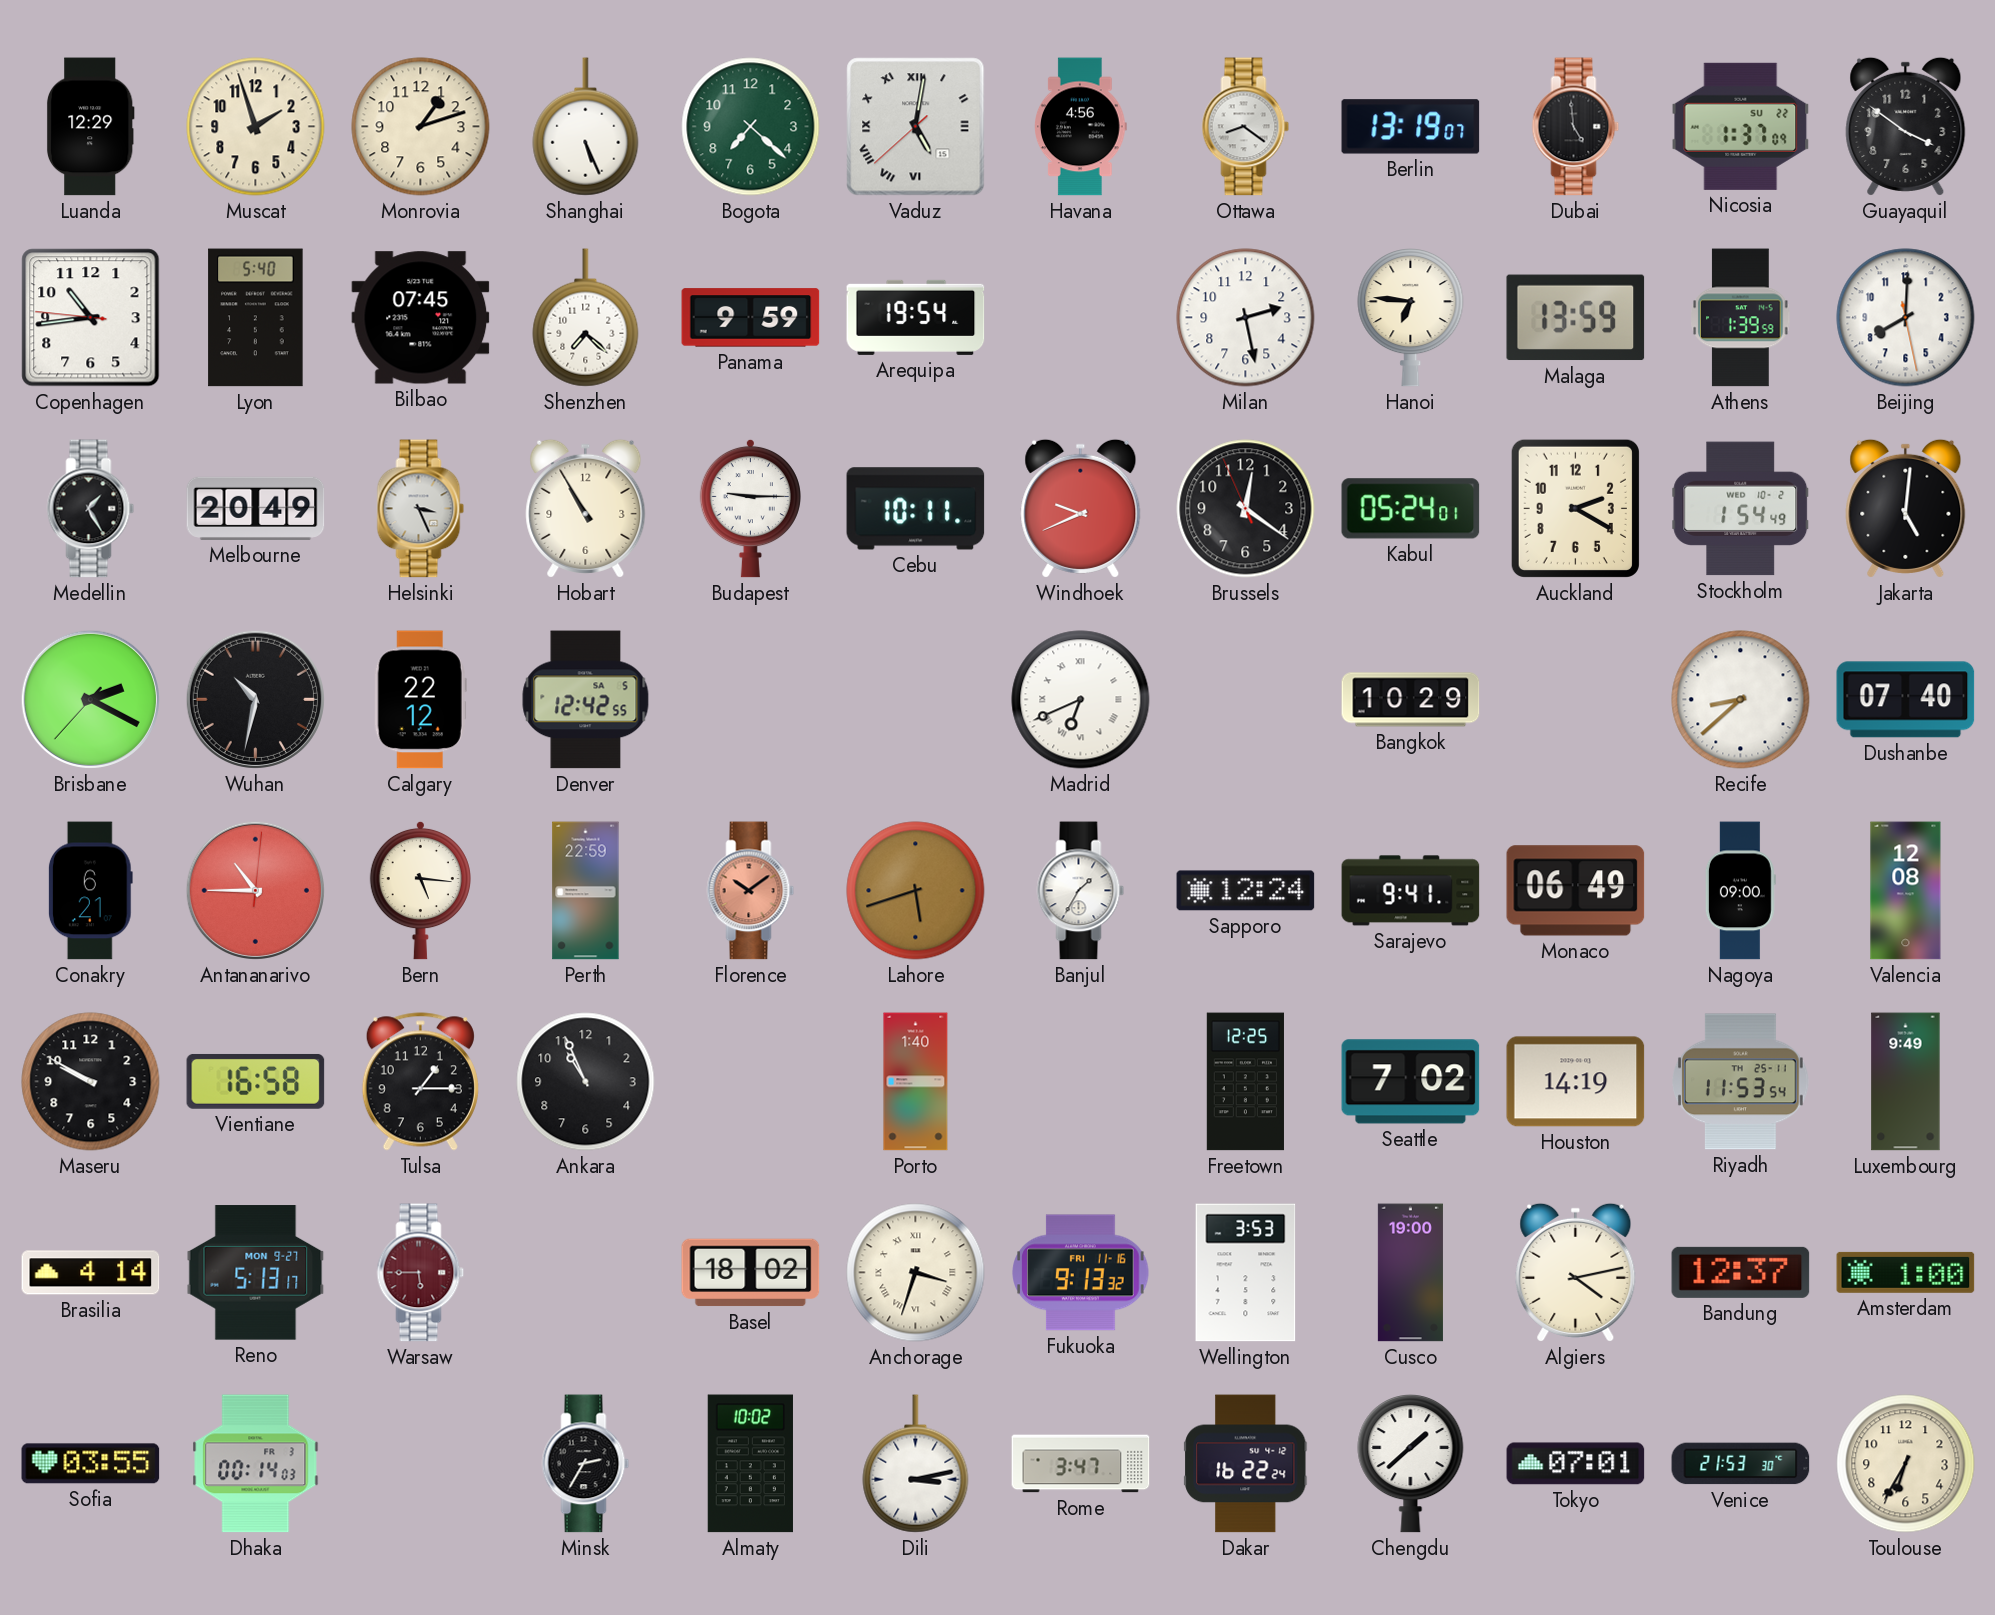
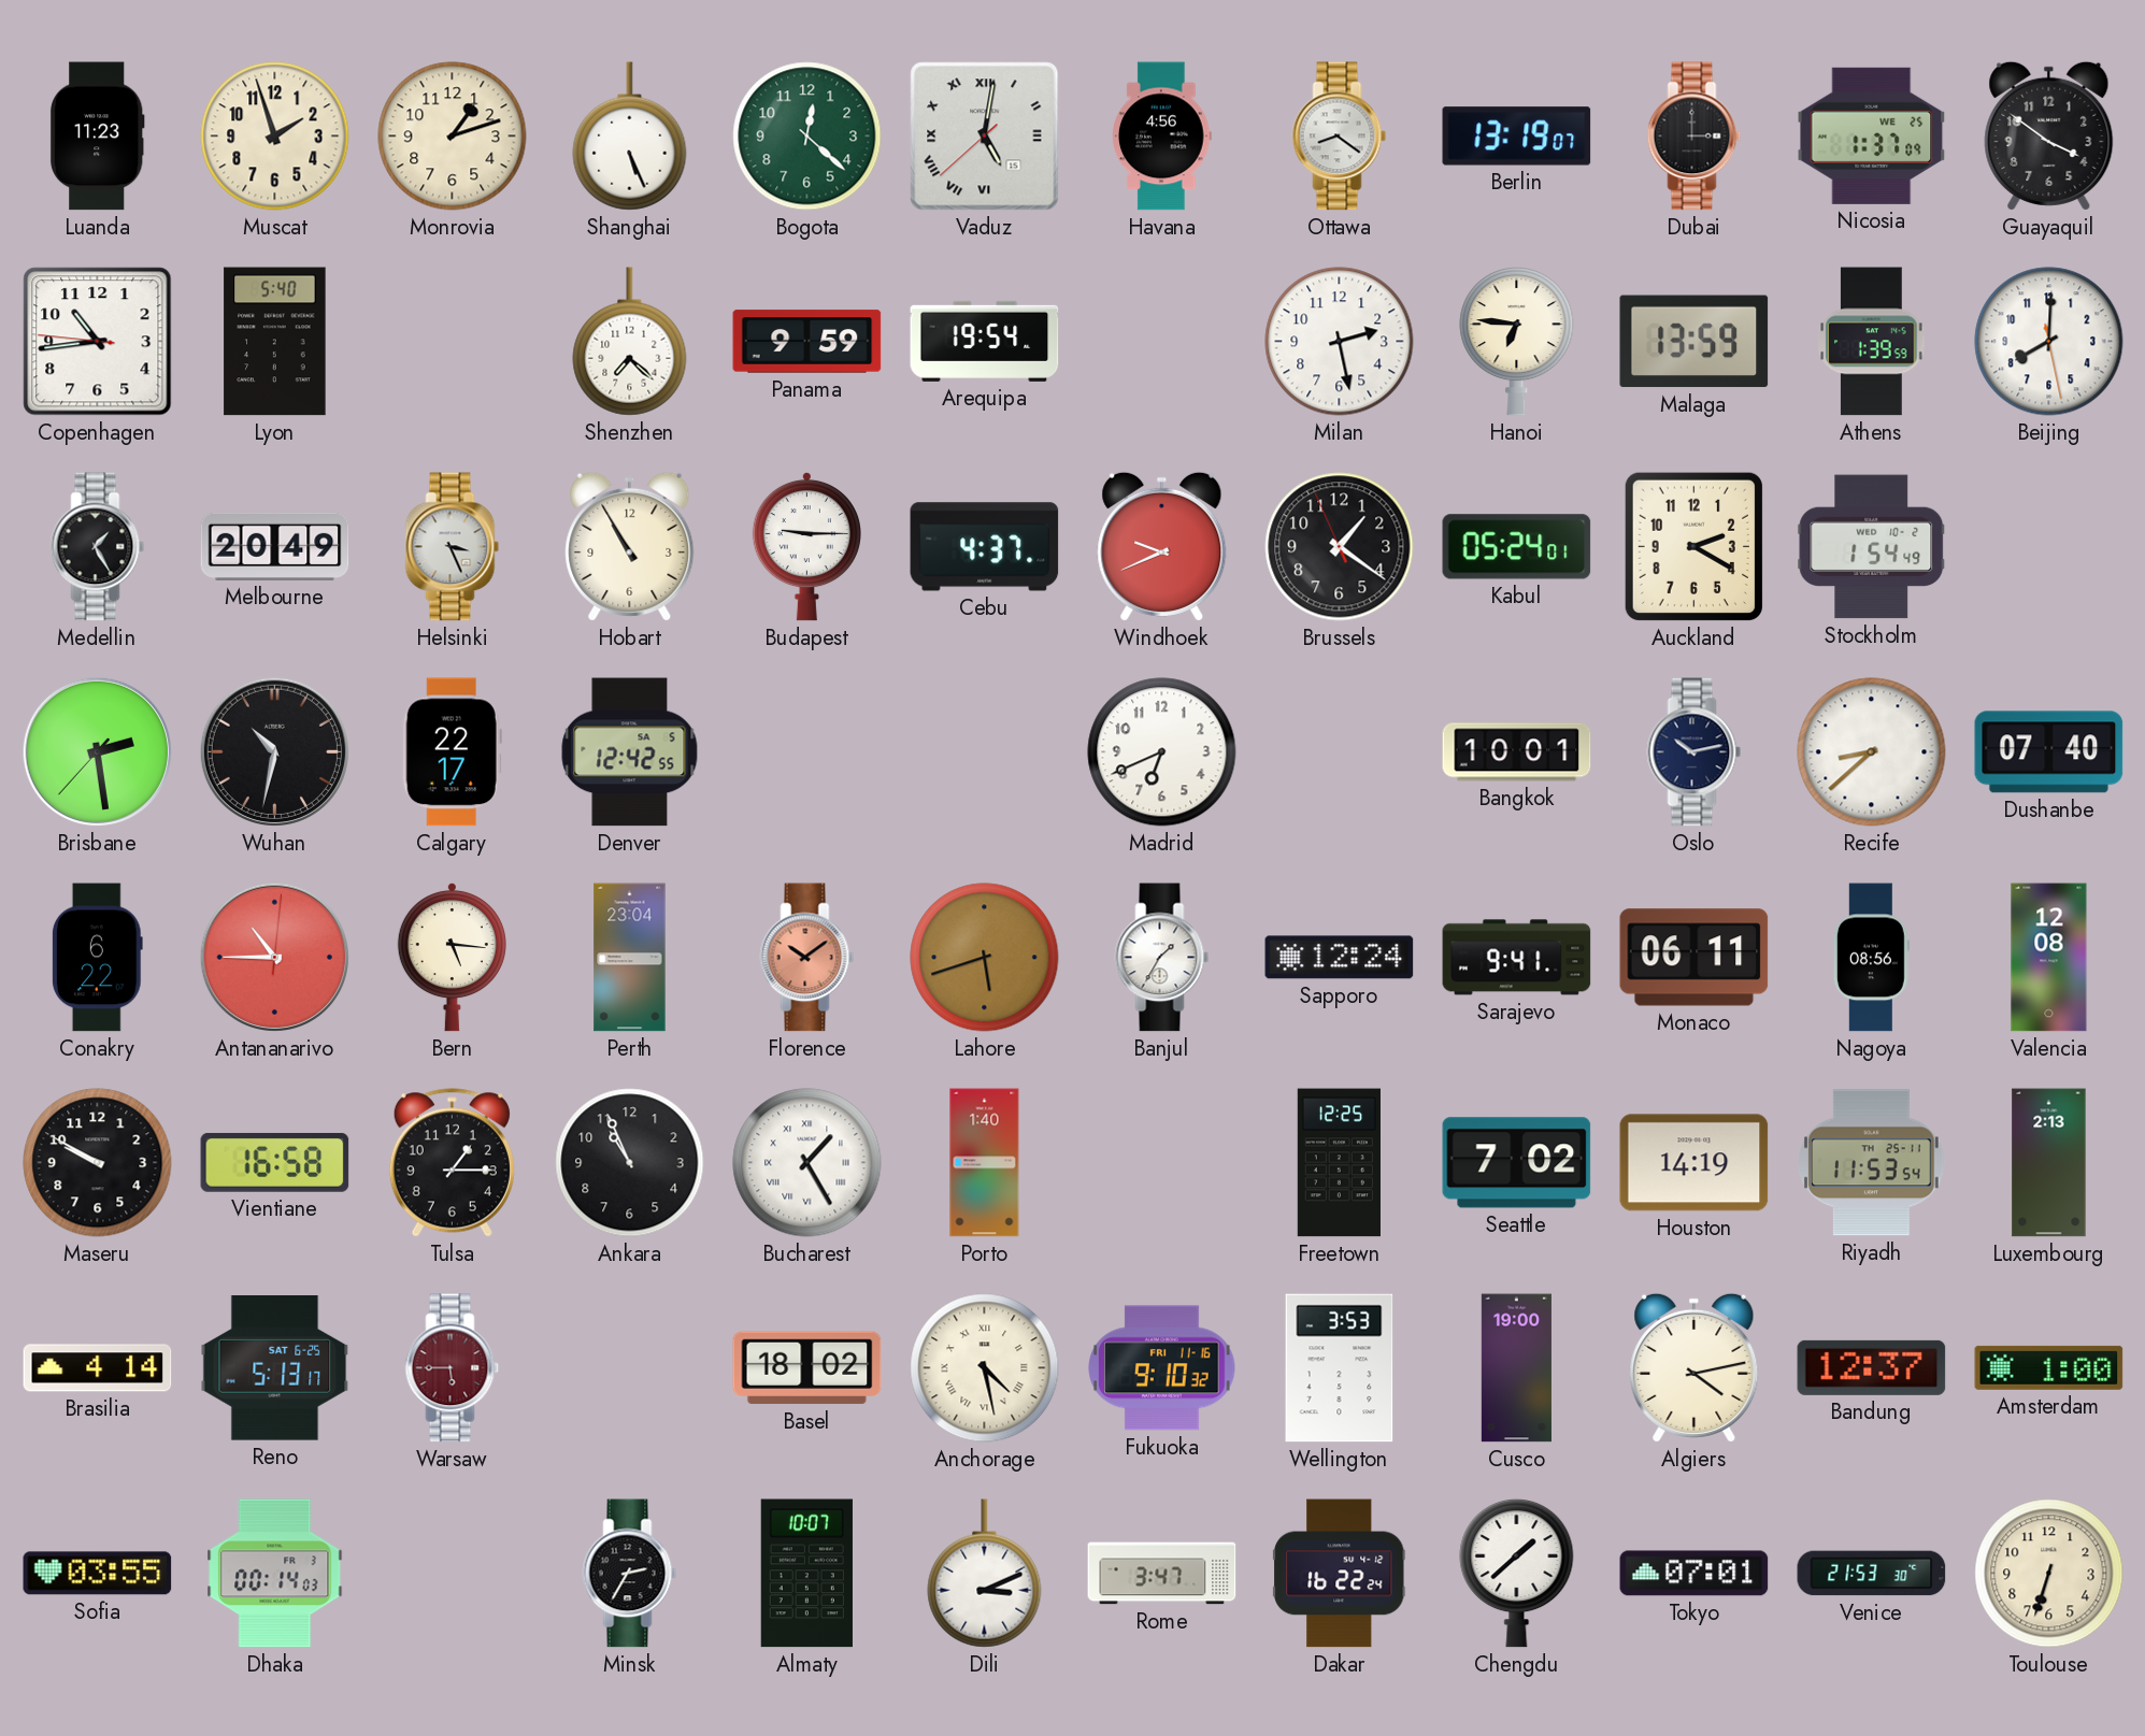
Luanda: 12:29 -> 11:23 (97, 137)
Bogota: 7:22 -> 12:22 (807, 137)
Dubai: 4:59 -> 3:00 (1694, 137)
Nicosia date: SU 22 -> WE 25 (1872, 135)
Bilbao: 07:45 -> none (421, 318)
Cebu: 10:11 -> 4:37 (985, 547)
Brussels: 12:20 -> 1:20 (1340, 547)
Jakarta: 5:01 -> none (1906, 508)
Brisbane: 2:19 -> 2:28 (97, 751)
Calgary: 22:12 -> 22:17 (452, 752)
Madrid numerals: Roman -> Arabic (1162, 752)
Bangkok: 10:29 -> 10:01 (1517, 752)
Oslo: none -> 10:13 (1694, 752)
Conakry: 6:21 -> 6:22 (97, 958)
Perth: 22:59 -> 23:04 (630, 958)
Monaco: 06:49 -> 06:11 (1694, 958)
Nagoya: 09:00 -> 08:56 (1871, 958)
Bucharest: none -> 1:25 (807, 1163)
Luxembourg: 9:49 -> 2:13 (2049, 1163)
Reno date: MON 9-27 -> SAT 6-25 (275, 1368)
Anchorage: 3:33 -> 4:28 (985, 1368)
Fukuoka: 9:13 -> 9:10 (1162, 1368)
Almaty: 10:02 -> 10:07 (806, 1574)
Dili: 3:13 -> 3:11 (985, 1574)
Toulouse: 6:35 -> 6:33 (2049, 1574)
